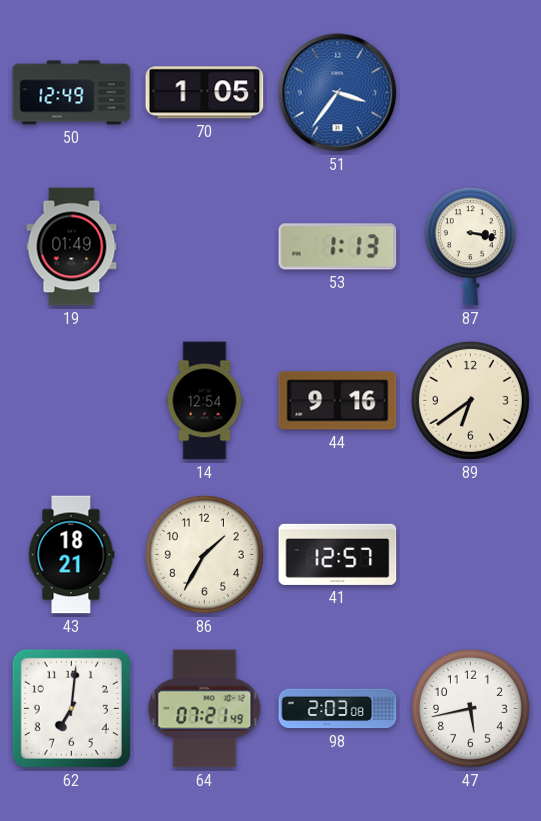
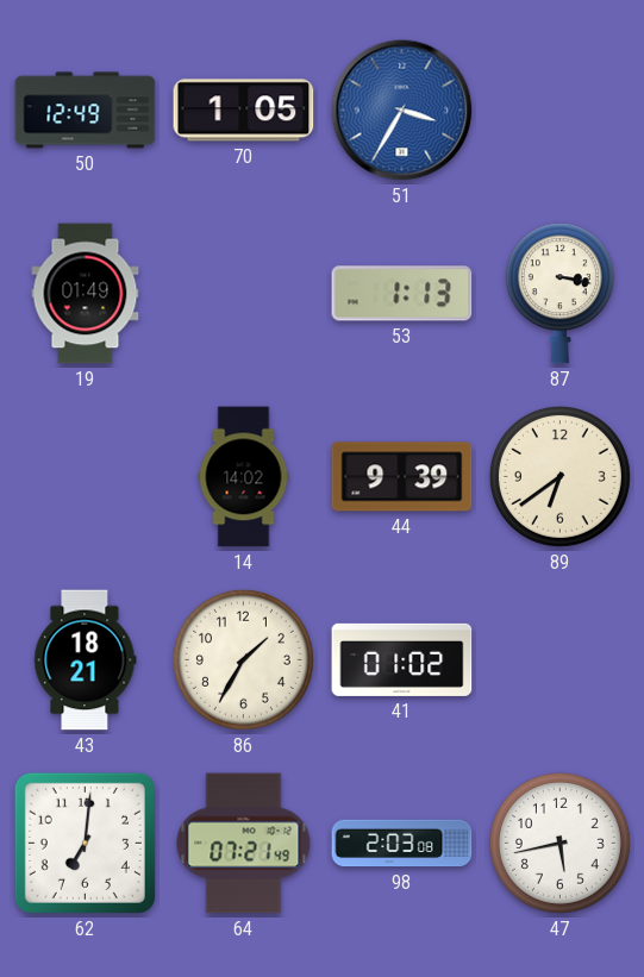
51: 3:36 -> 3:35 (402, 111)
14: 12:54 -> 14:02 (244, 477)
44: 9:16 -> 9:39 (402, 477)
41: 12:57 -> 01:02 (402, 659)
